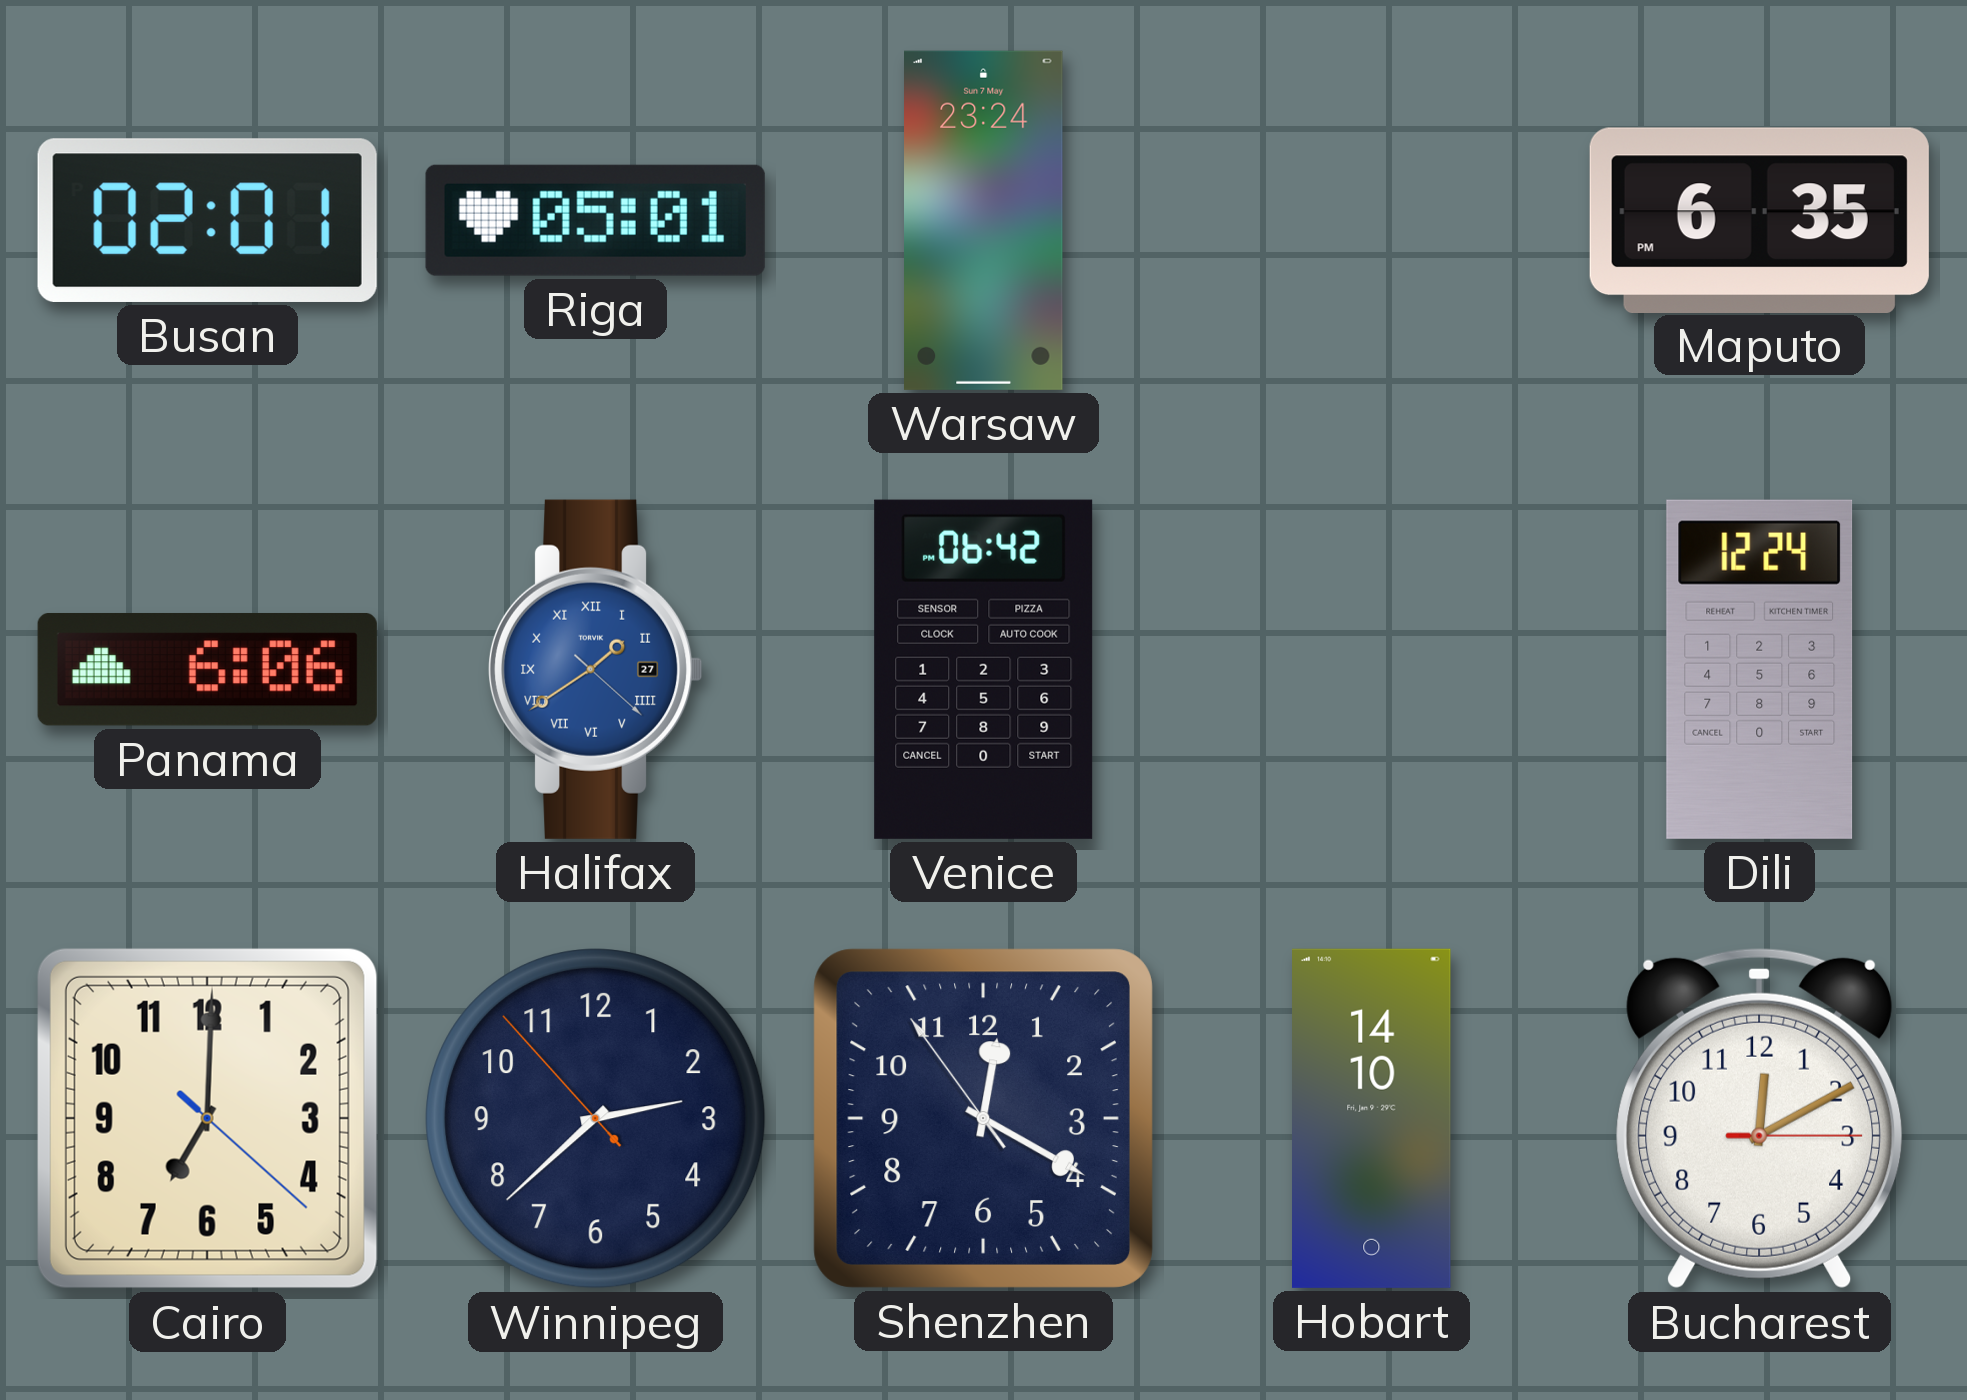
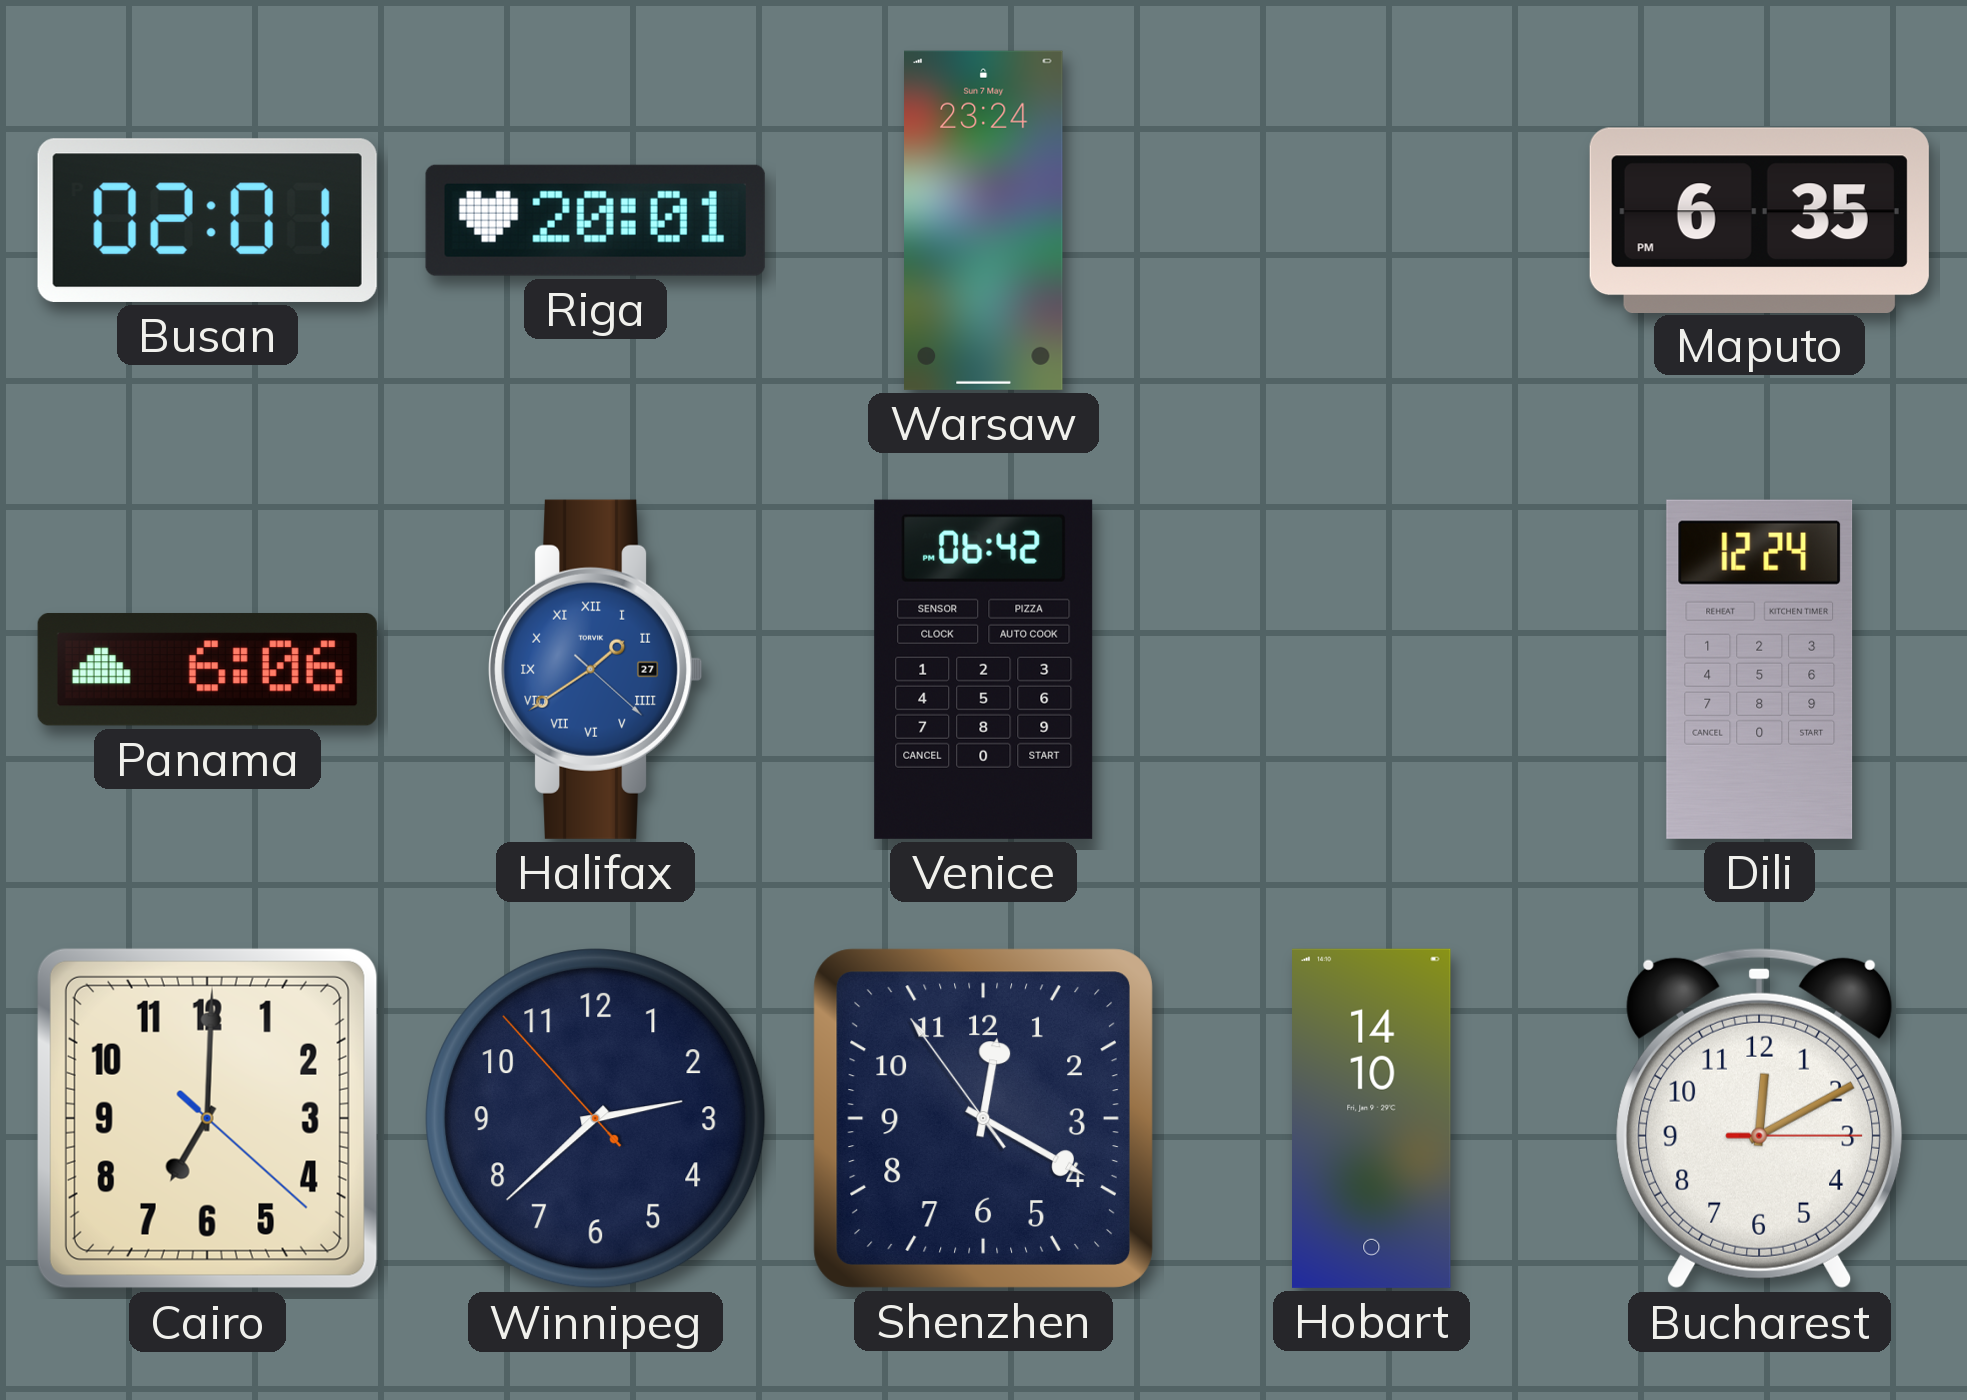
Riga: 05:01 -> 20:01 (595, 220)
